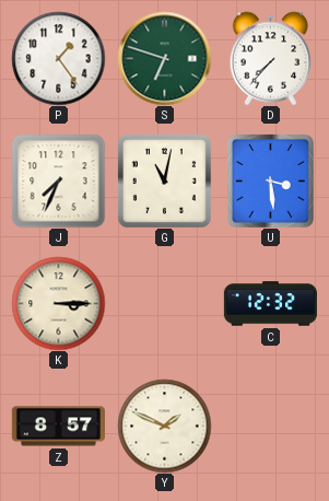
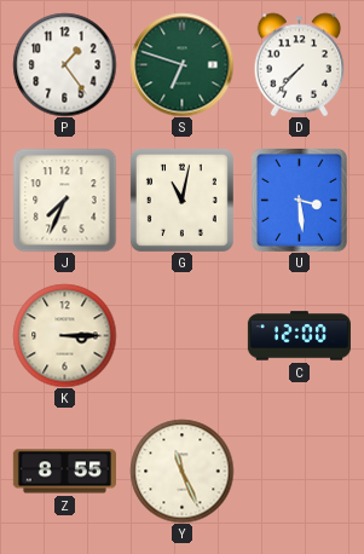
C: 12:32 -> 12:00 (299, 336)
Z: 8:57 -> 8:55 (64, 472)
Y: 1:49 -> 11:26 (181, 471)
